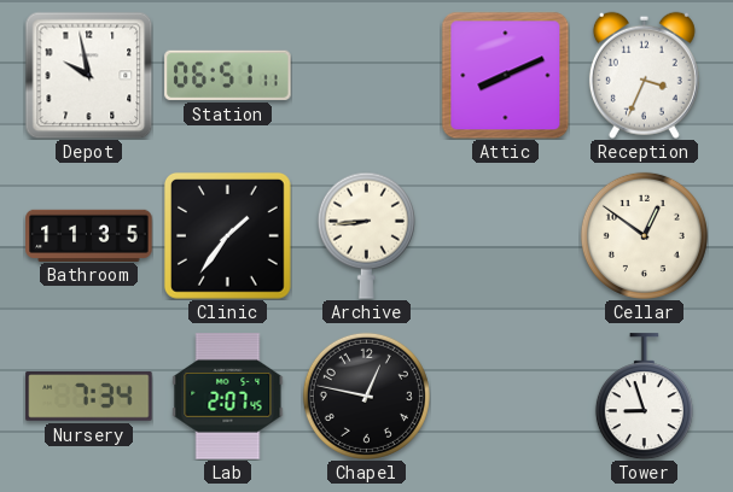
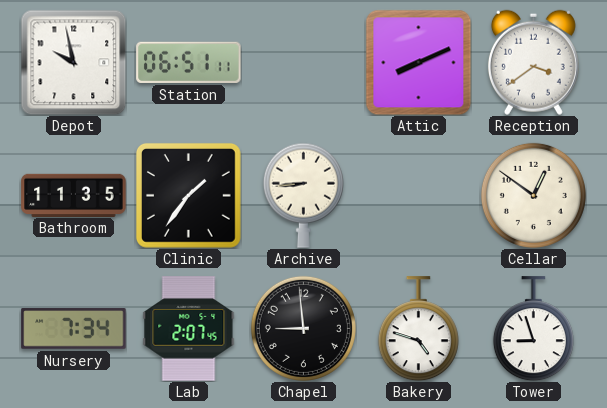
Reception: 3:34 -> 3:39 (533, 62)
Chapel: 12:47 -> 8:59 (303, 328)
Bakery: none -> 4:48 (418, 329)
